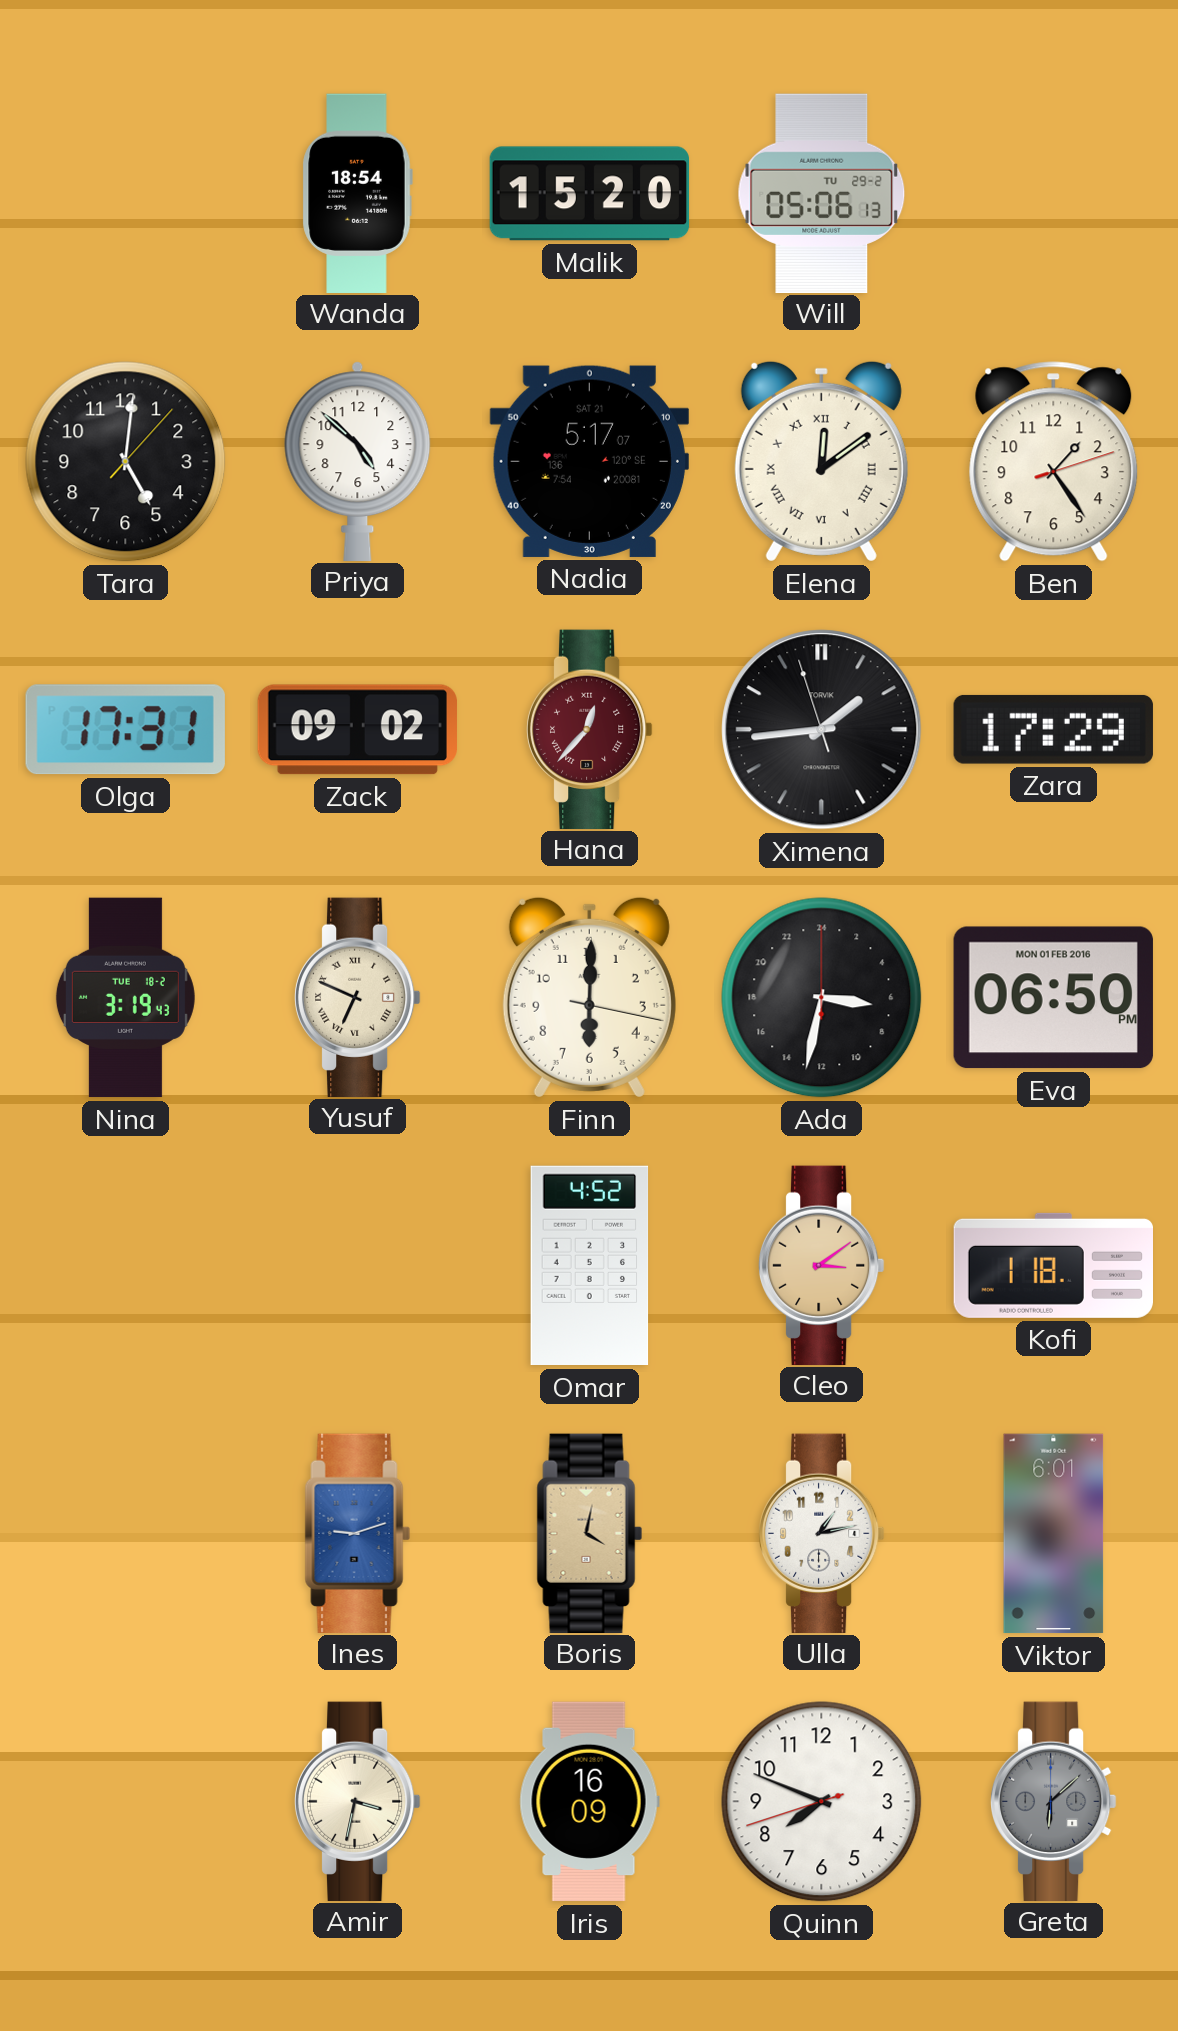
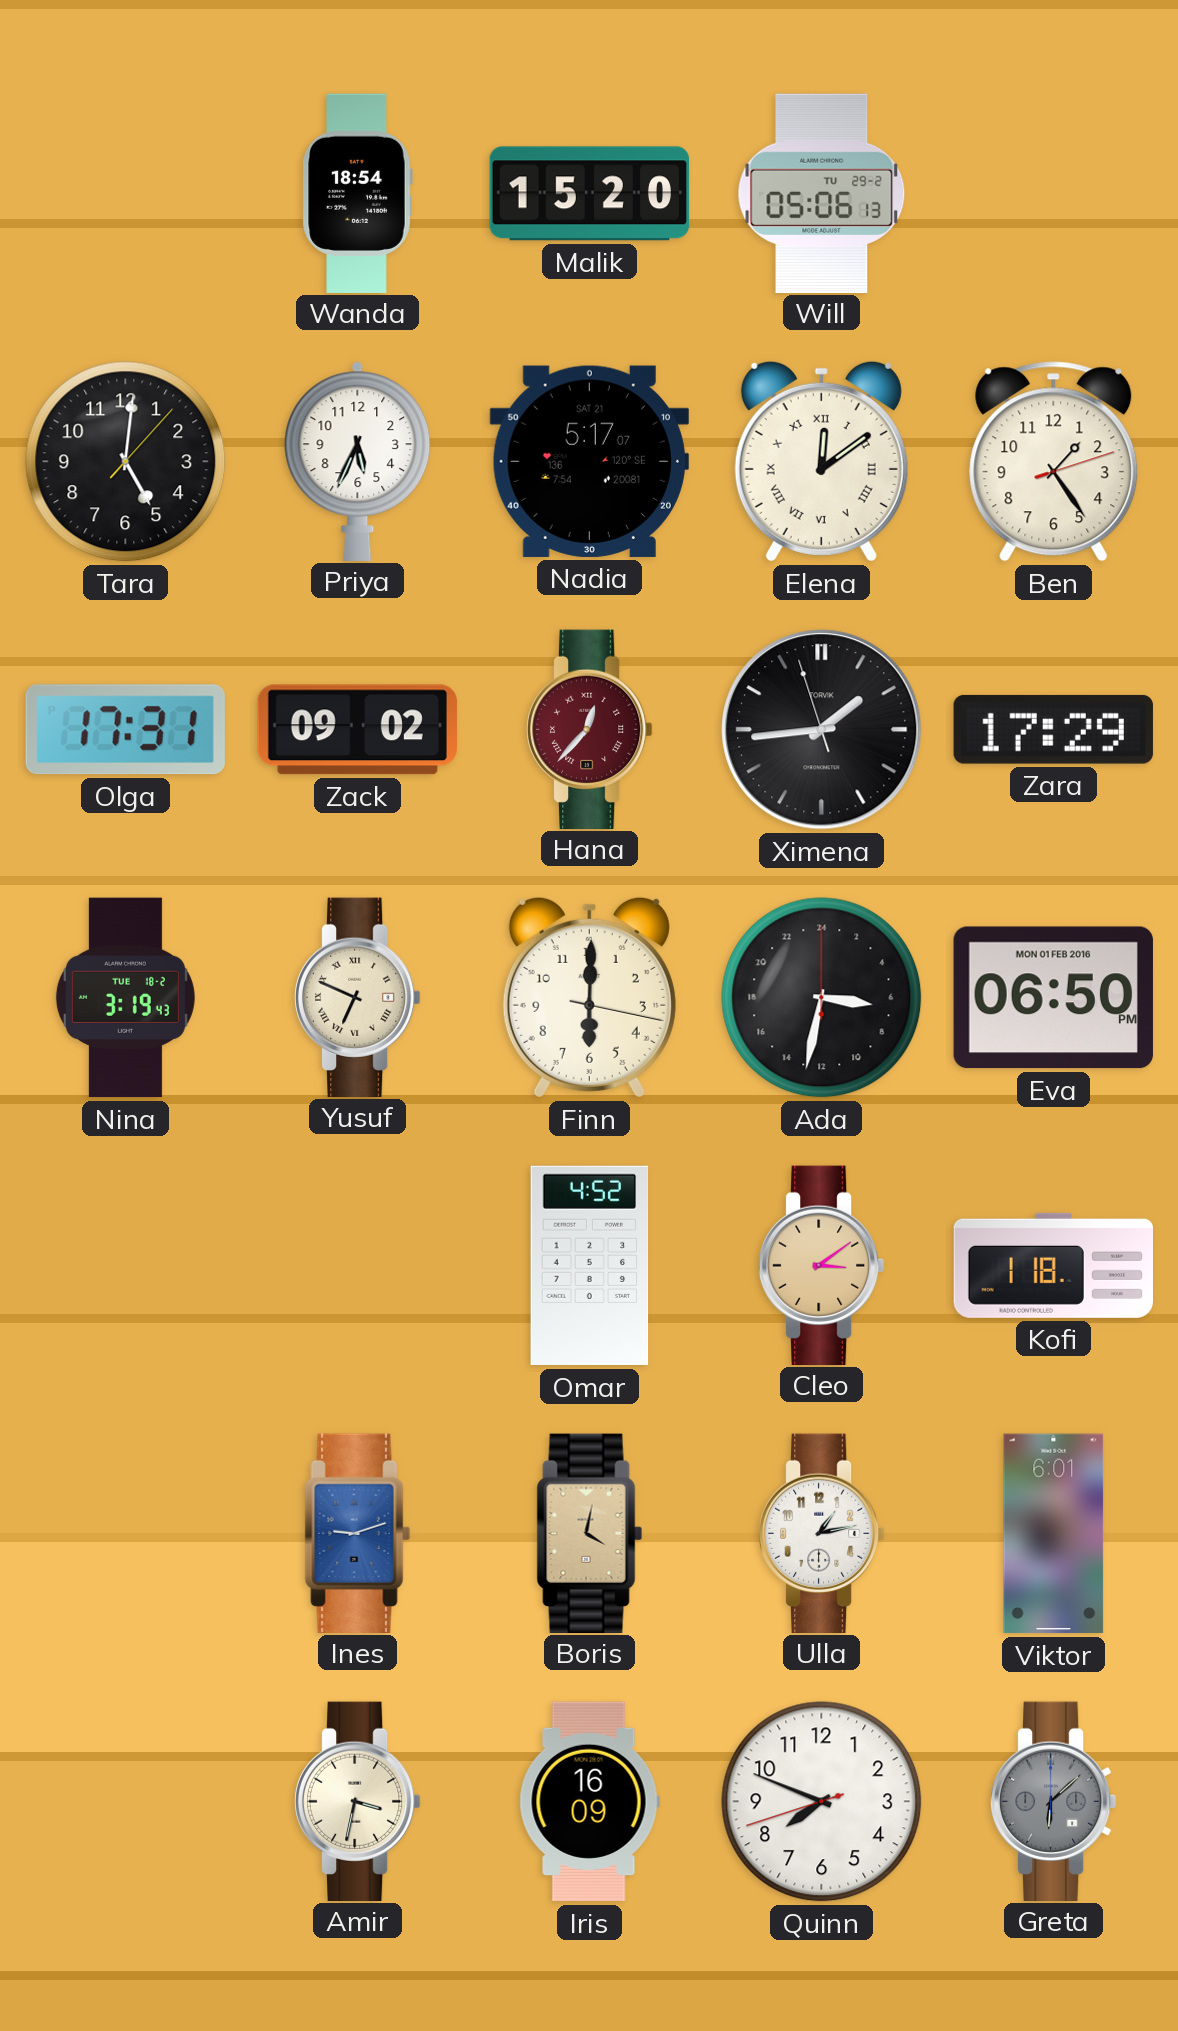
Priya: 4:52 -> 5:34 (358, 461)
